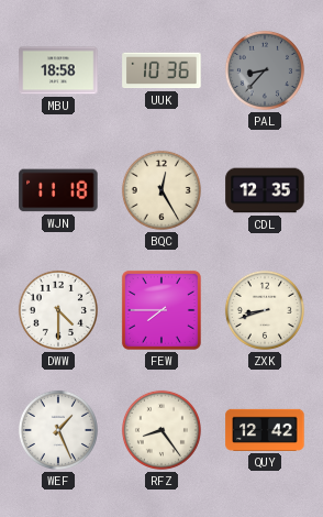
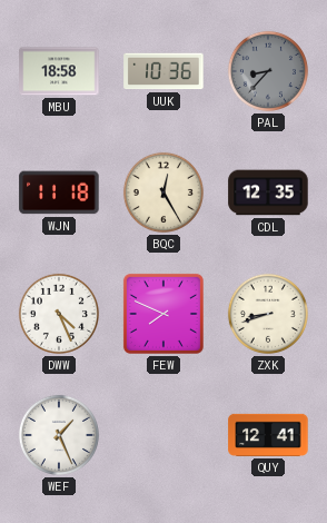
DWW: 4:30 -> 4:26 (59, 314)
FEW: 7:45 -> 7:49 (163, 314)
RFZ: 8:24 -> none (161, 430)
QUY: 12:42 -> 12:41 (268, 435)
